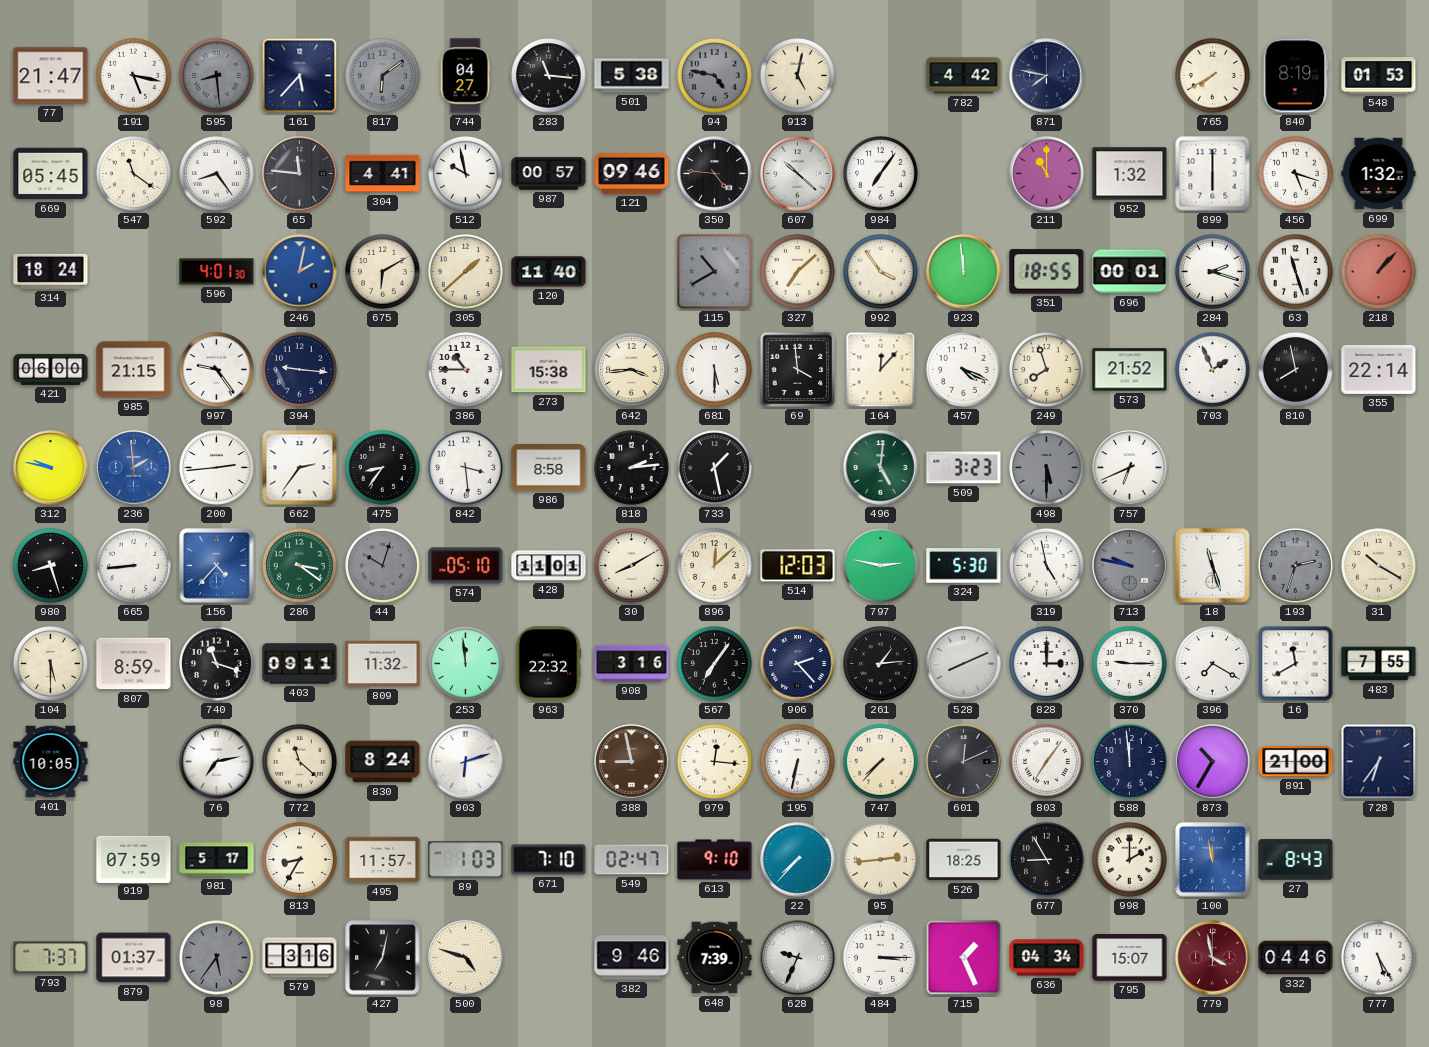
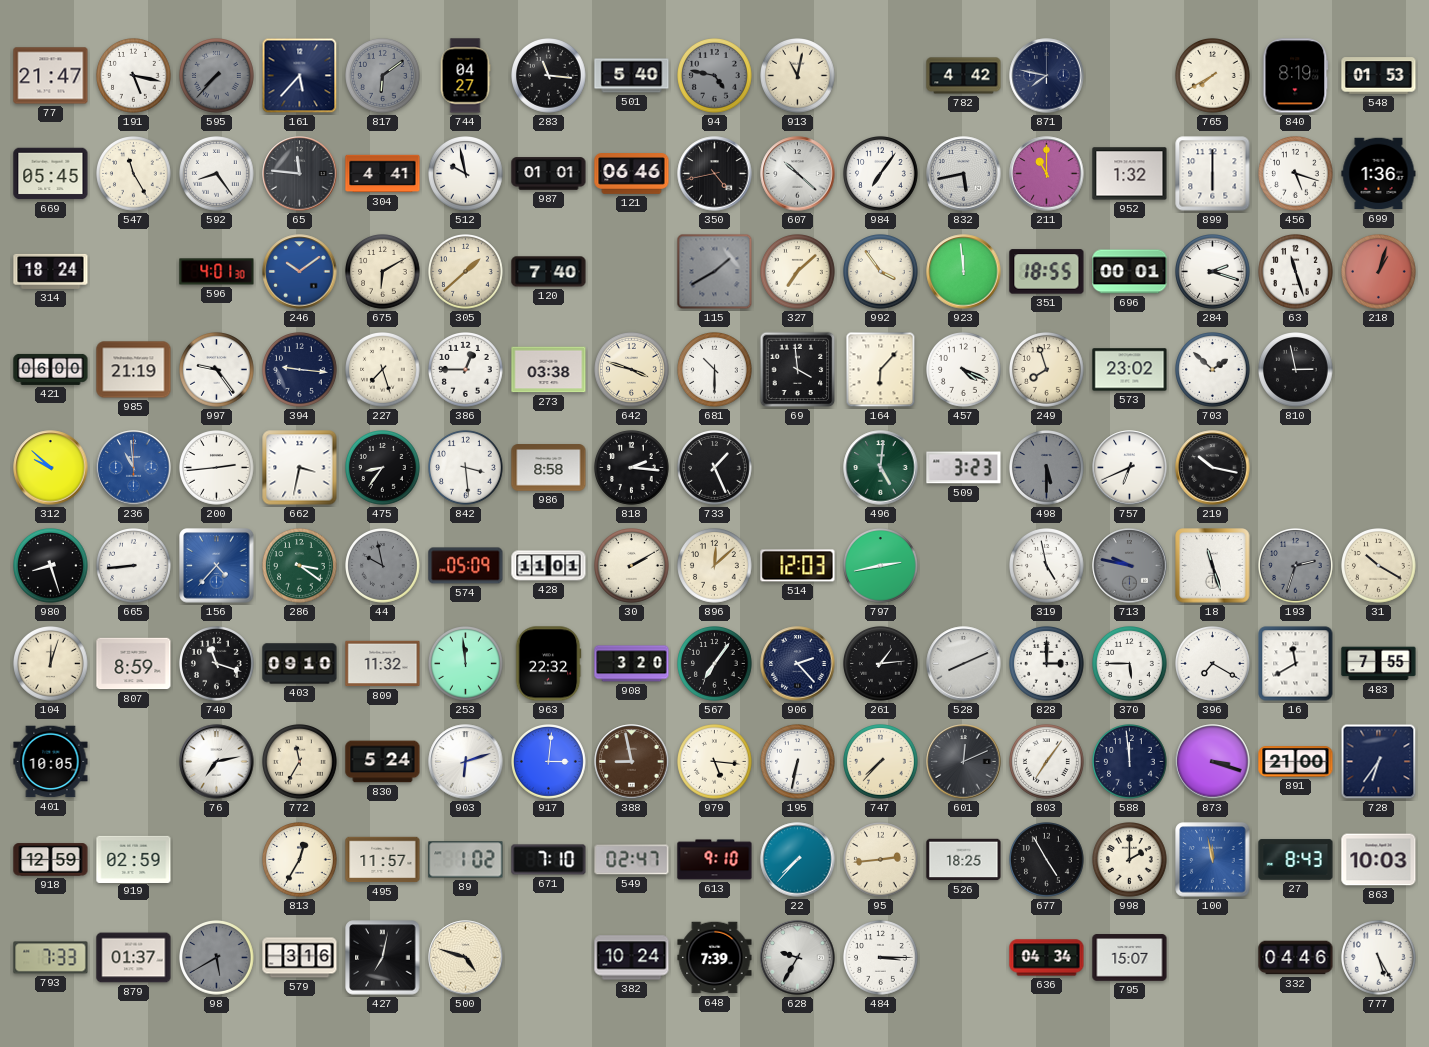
595: 8:29 -> 7:37 (217, 76)
501: 5:38 -> 5:40 (632, 76)
913: 5:02 -> 11:02 (798, 76)
547: 11:21 -> 11:25 (134, 174)
987: 00:57 -> 01:01 (549, 174)
121: 09:46 -> 06:46 (632, 174)
350: 4:46 -> 4:43 (715, 174)
832: none -> 5:43 (964, 174)
699: 1:32 -> 1:36 (1379, 174)
246: 2:02 -> 10:09 (300, 272)
120: 11:40 -> 7:40 (549, 272)
115: 10:40 -> 1:40 (715, 272)
218: 1:07 -> 1:03 (1379, 272)
985: 21:15 -> 21:19 (134, 370)
227: none -> 7:27 (383, 370)
386: 10:45 -> 12:45 (466, 370)
273: 15:38 -> 03:38 (549, 370)
642: 3:44 -> 3:48 (632, 370)
681: 5:30 -> 10:30 (715, 370)
164: 12:07 -> 6:07 (881, 370)
573: 21:52 -> 23:02 (1130, 370)
703: 1:56 -> 1:52 (1213, 370)
810: 7:58 -> 2:58 (1296, 370)
355: 22:14 -> none (1379, 369)
312: 9:47 -> 9:52 (51, 468)
236: 1:59 -> 10:59 (134, 468)
662: 2:36 -> 3:32 (300, 468)
818: 2:14 -> 2:16 (632, 468)
733: 1:28 -> 1:26 (715, 468)
219: none -> 10:17 (1213, 468)
44: 10:03 -> 9:58 (383, 566)
574: 05:10 -> 05:09 (466, 566)
30: 8:10 -> 2:10 (632, 566)
797: 2:47 -> 2:43 (881, 566)
324: 5:30 -> none (964, 566)
104: 5:30 -> 12:03 (51, 664)
403: 09:11 -> 09:10 (300, 664)
908: 3:16 -> 3:20 (632, 664)
370: 9:15 -> 5:45 (1130, 664)
772: 11:22 -> 11:35 (300, 762)
830: 8:24 -> 5:24 (383, 762)
917: none -> 3:01 (549, 762)
979: 12:16 -> 5:16 (715, 762)
873: 10:35 -> 3:18 (1213, 762)
918: none -> 12:59 (51, 860)
919: 07:59 -> 02:59 (134, 859)
981: 5:17 -> none (217, 860)
813: 8:35 -> 12:35 (300, 860)
89: 1:03 -> 1:02 (466, 860)
677: 8:55 -> 4:55 (1047, 860)
863: none -> 10:03 (1379, 860)
793: 7:37 -> 7:33 (51, 958)
98: 5:36 -> 5:40 (217, 958)
382: 9:46 -> 10:24 (632, 958)
628: 9:34 -> 9:35 (798, 958)
715: 1:26 -> none (964, 958)
779: 3:58 -> none (1213, 958)
